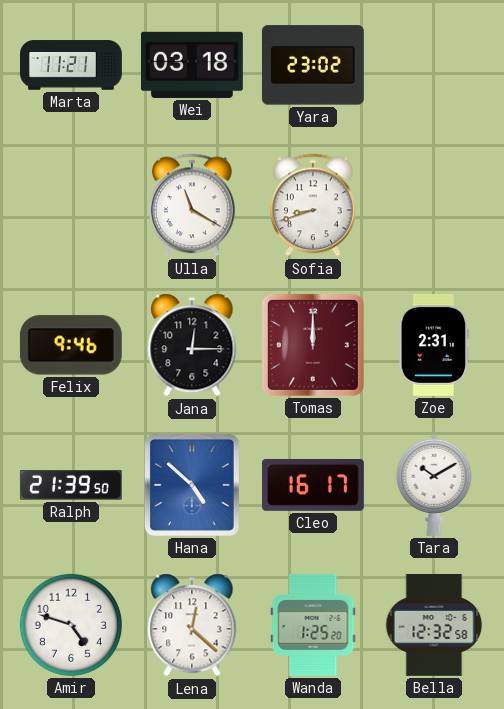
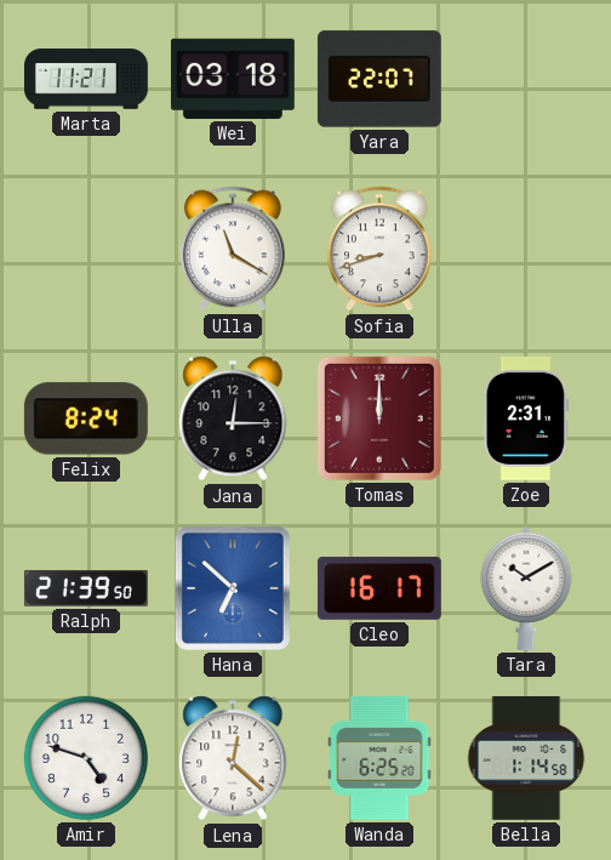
Yara: 23:02 -> 22:07 (379, 79)
Felix: 9:46 -> 8:24 (86, 418)
Hana: 4:52 -> 6:52 (233, 588)
Wanda: 1:25 -> 6:25 (379, 758)
Bella: 12:32 -> 1:14 (526, 758)
